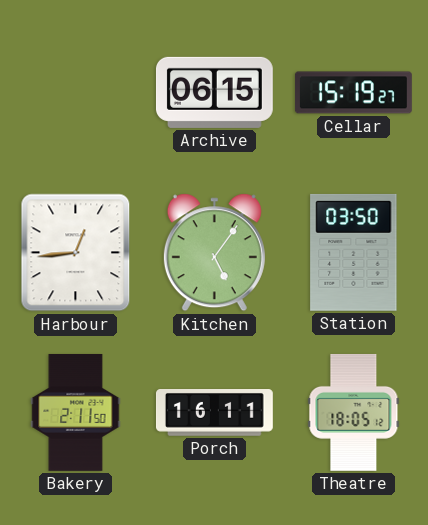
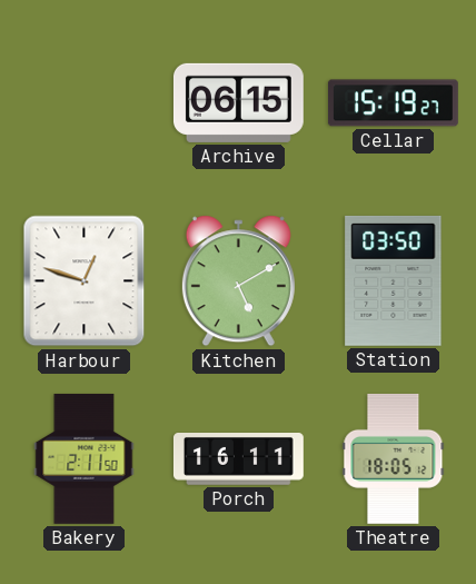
Harbour: 12:44 -> 12:48 (85, 281)
Kitchen: 5:06 -> 5:10 (238, 281)
